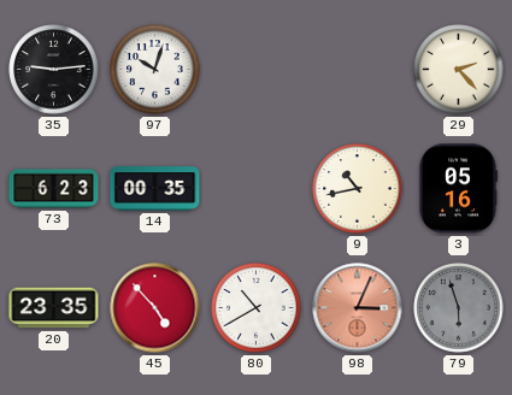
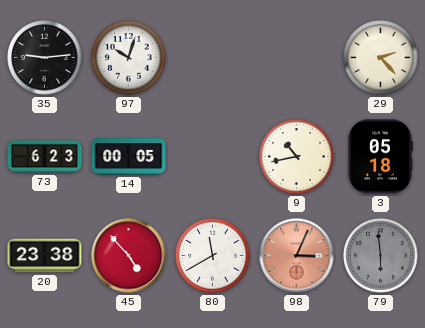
14: 00:35 -> 00:05 (129, 157)
3: 05:16 -> 05:18 (380, 157)
20: 23:35 -> 23:38 (45, 256)
80: 10:40 -> 11:40 (213, 256)
79: 5:57 -> 5:59 (381, 256)
